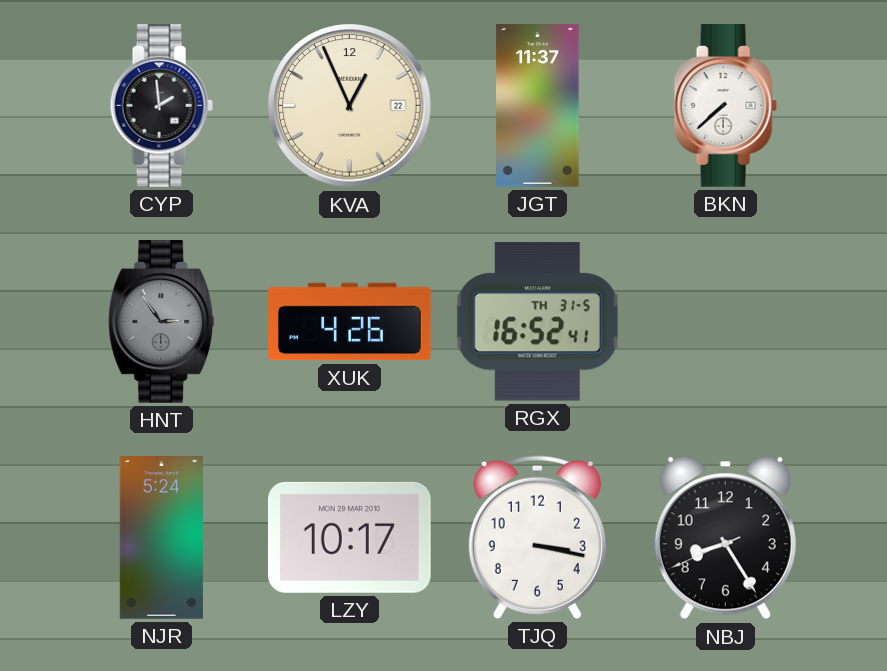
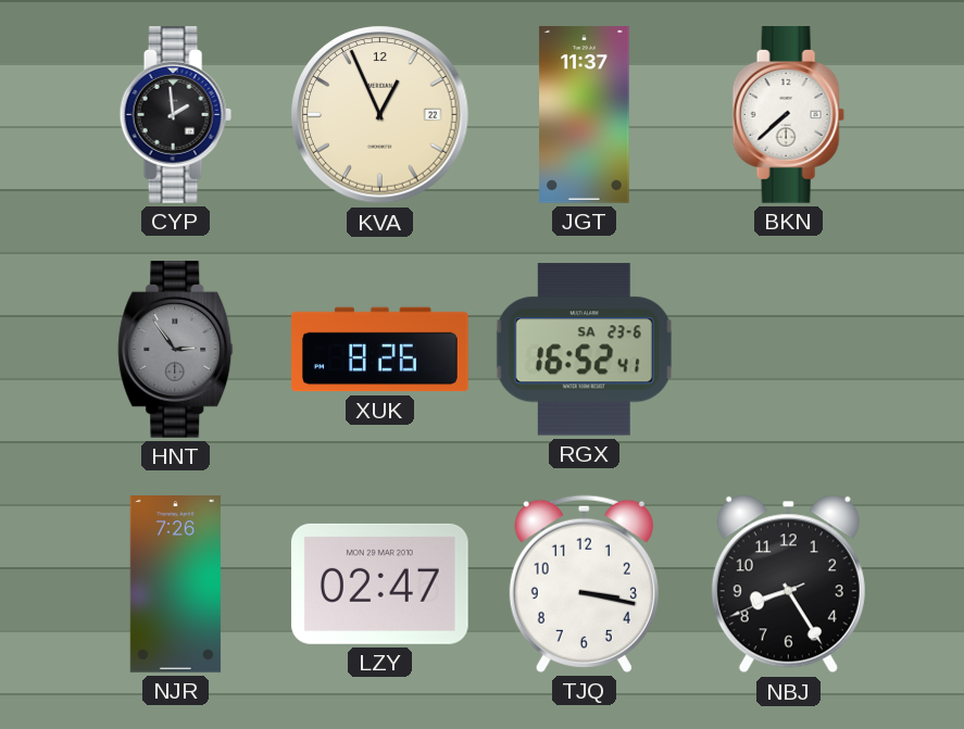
XUK: 4:26 -> 8:26 (380, 350)
RGX date: TH 31-5 -> SA 23-6 (584, 350)
NJR: 5:24 -> 7:26 (175, 585)
LZY: 10:17 -> 02:47 (379, 583)
